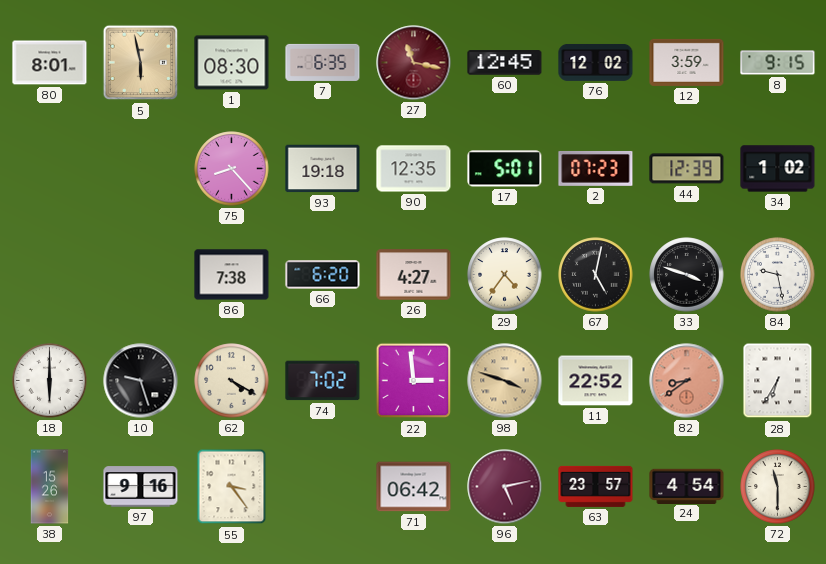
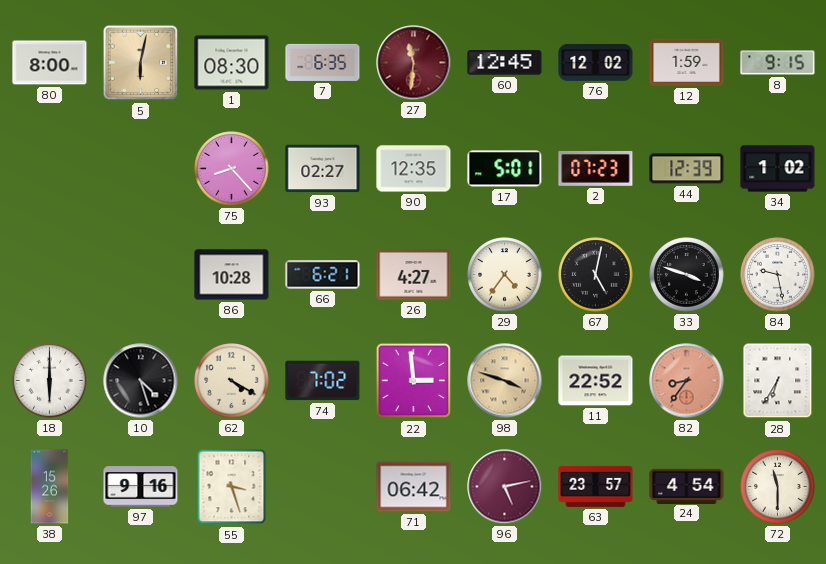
80: 8:01 -> 8:00 (50, 63)
5: 5:58 -> 6:02 (141, 63)
27: 11:17 -> 11:31 (414, 63)
12: 3:59 -> 1:59 (687, 62)
93: 19:18 -> 02:27 (323, 169)
86: 7:38 -> 10:28 (232, 275)
66: 6:20 -> 6:21 (323, 275)
10: 9:27 -> 4:27 (141, 381)
82: 8:39 -> 8:36 (687, 381)
55: 3:24 -> 3:27 (232, 487)
